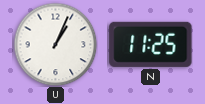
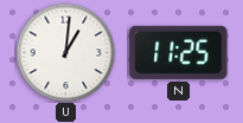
U: 1:04 -> 1:01 (65, 52)
